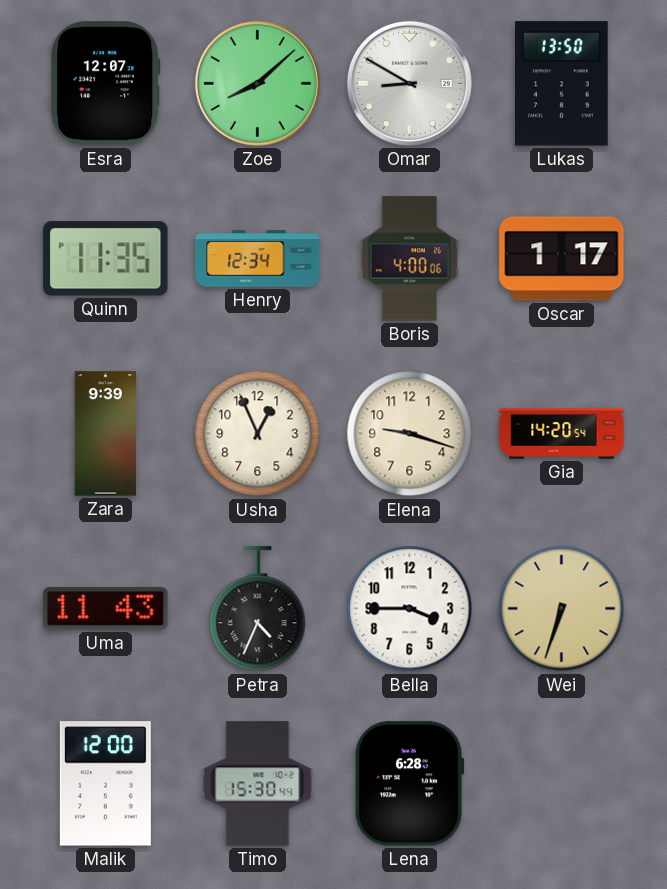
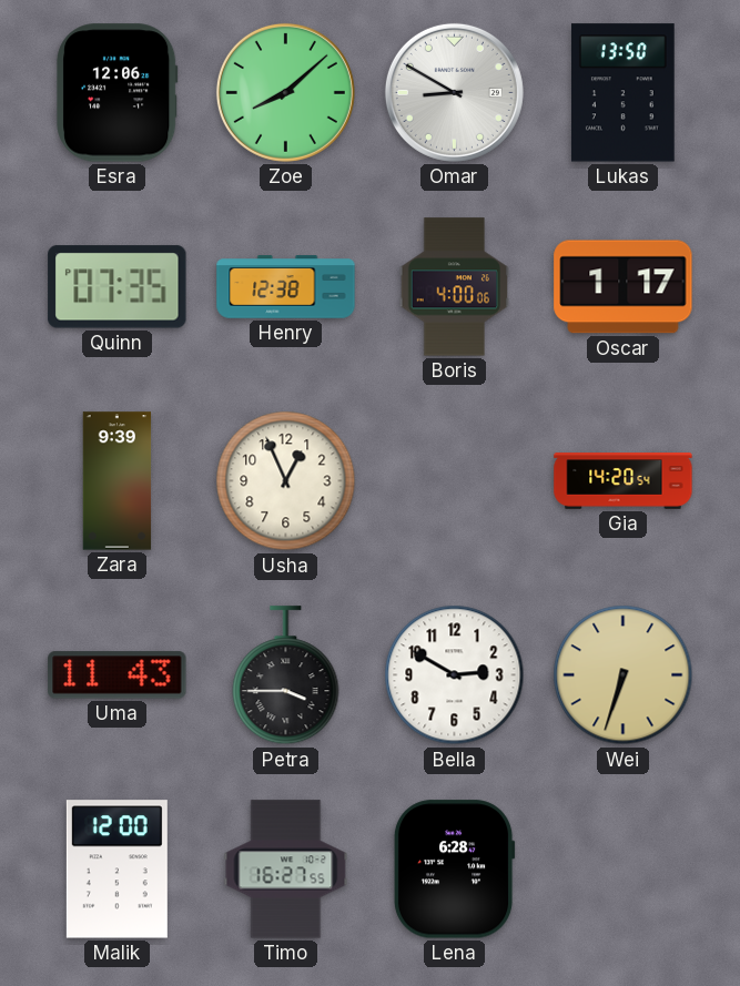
Esra: 12:07 -> 12:06 (118, 93)
Quinn: 11:35 -> 07:35 (118, 287)
Henry: 12:34 -> 12:38 (286, 287)
Elena: 9:18 -> none (410, 434)
Petra: 4:34 -> 3:45 (286, 675)
Bella: 3:45 -> 2:50 (455, 675)
Timo: 15:30 -> 16:27 (286, 870)
